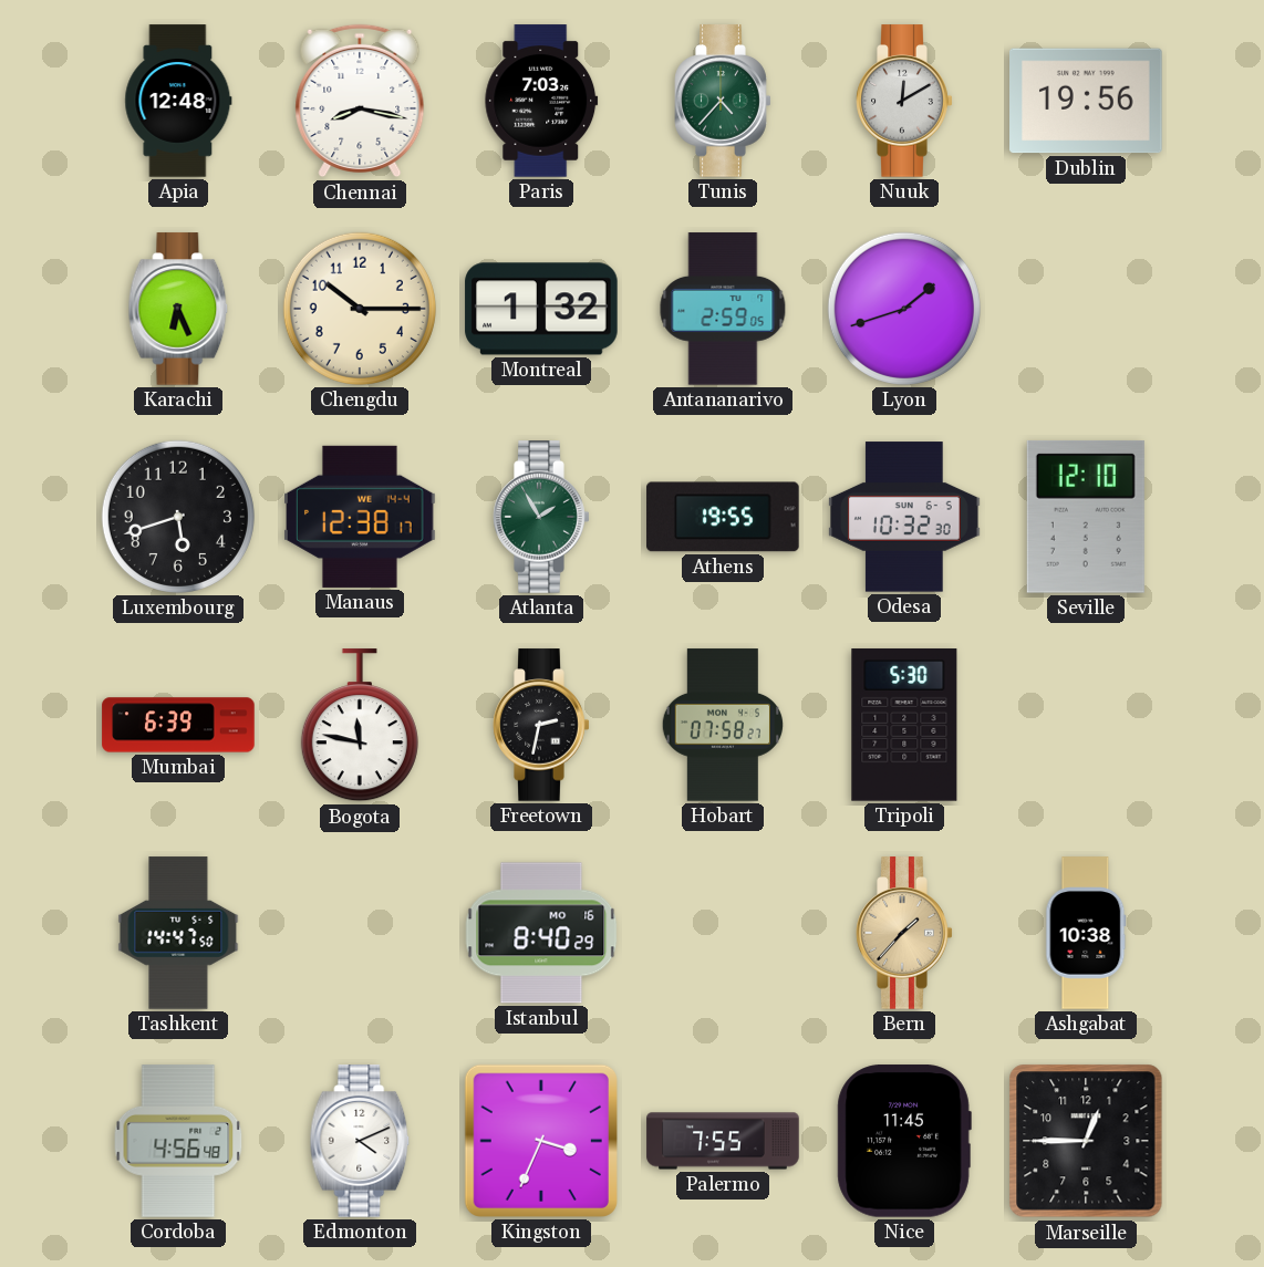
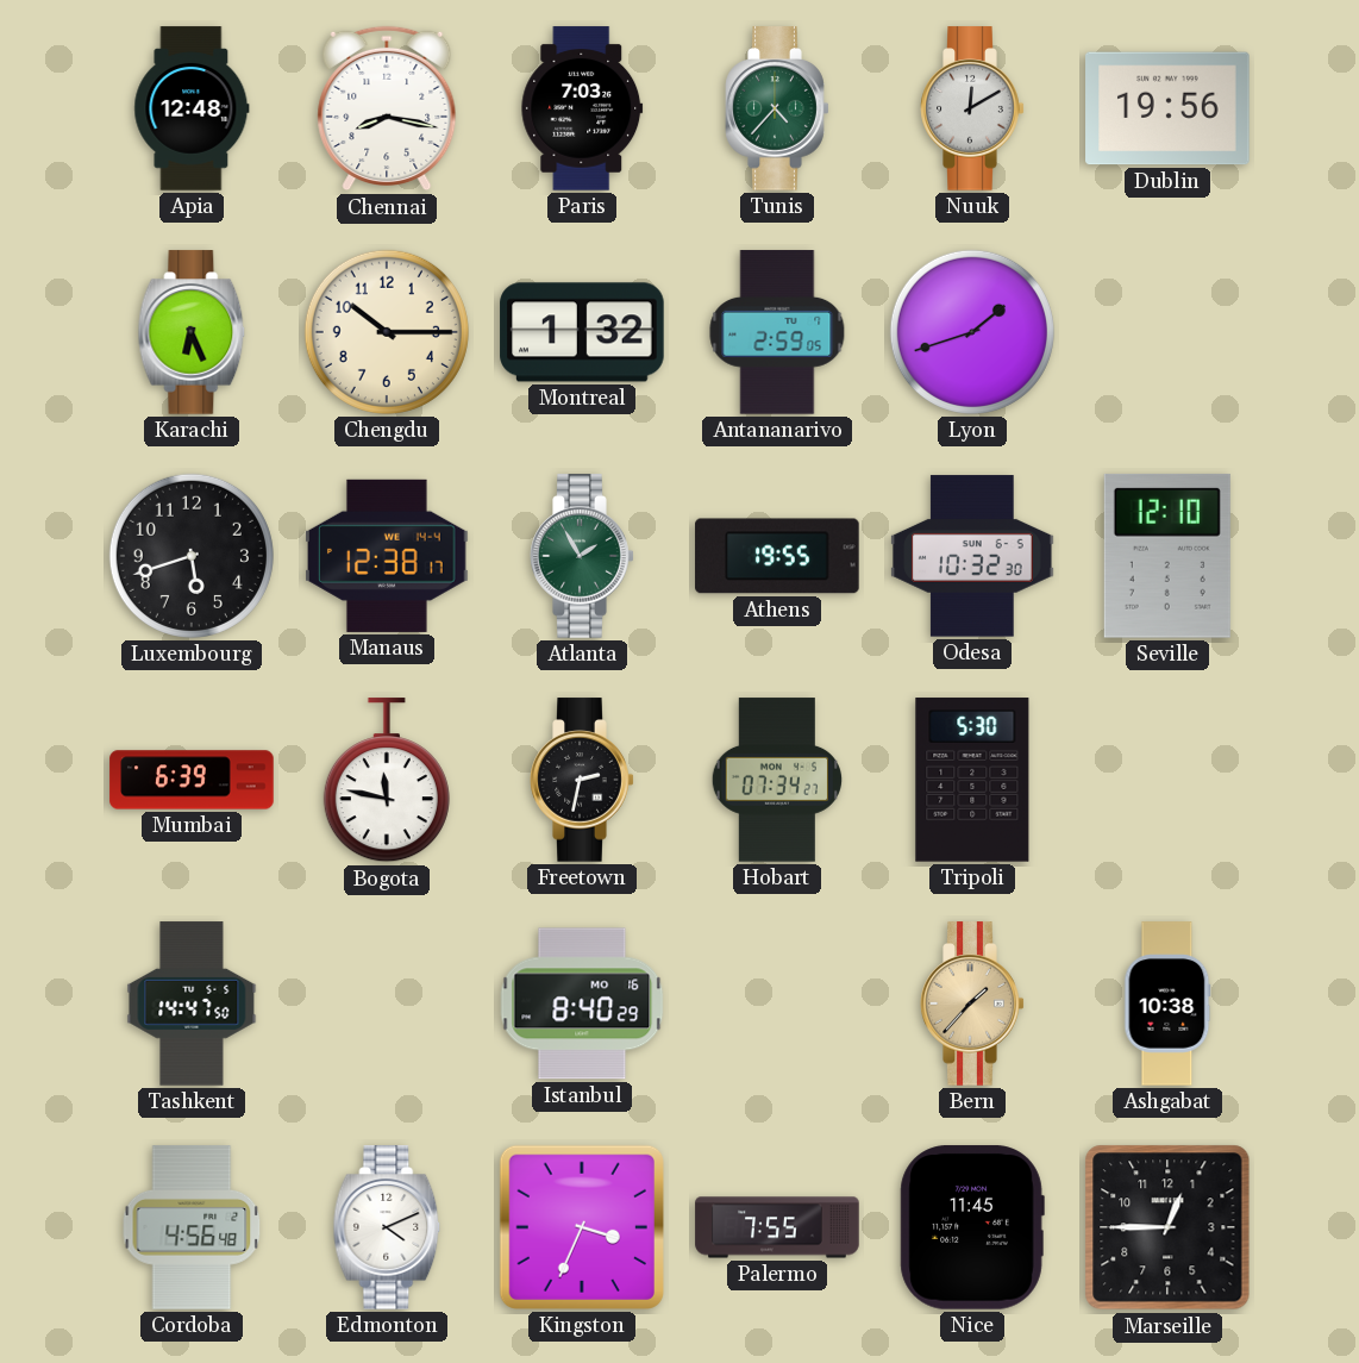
Hobart: 07:58 -> 07:34 (776, 780)
